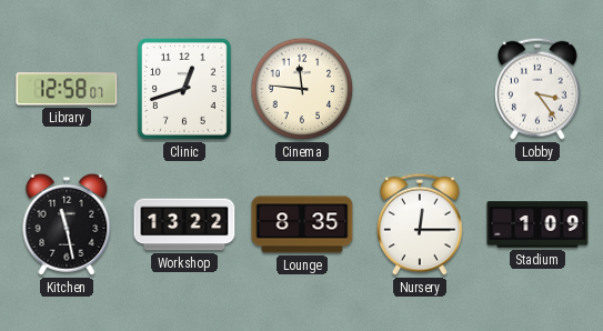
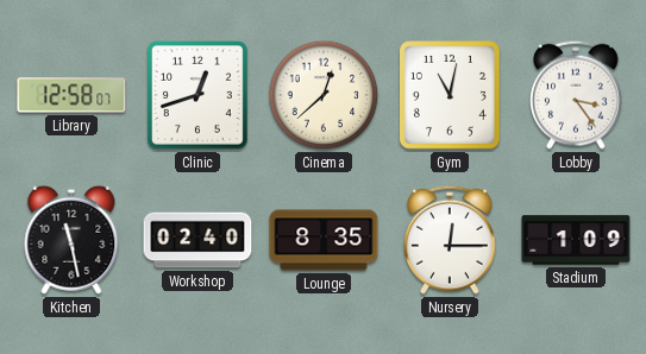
Cinema: 11:46 -> 12:38 (324, 95)
Gym: none -> 11:02 (451, 96)
Workshop: 13:22 -> 02:40 (197, 240)
